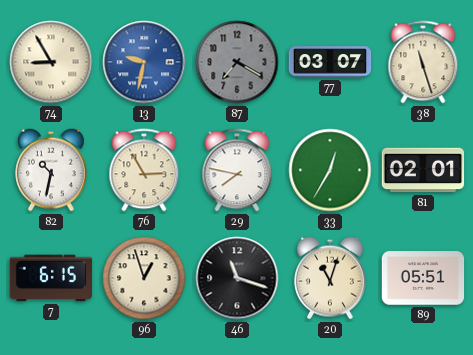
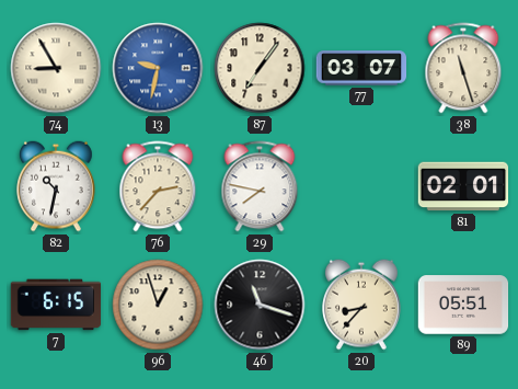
87: 7:20 -> 7:06 (260, 68)
87 dial: grey -> cream (260, 68)
76: 2:55 -> 2:37 (158, 186)
33: 12:35 -> none (330, 170)
20: 11:03 -> 8:37 (362, 305)
